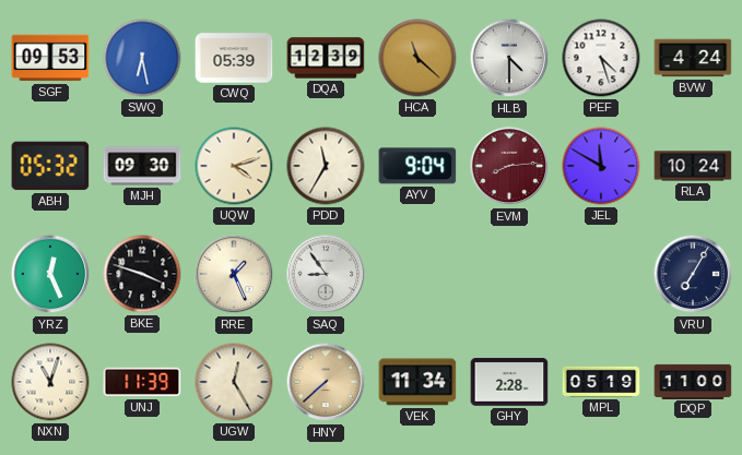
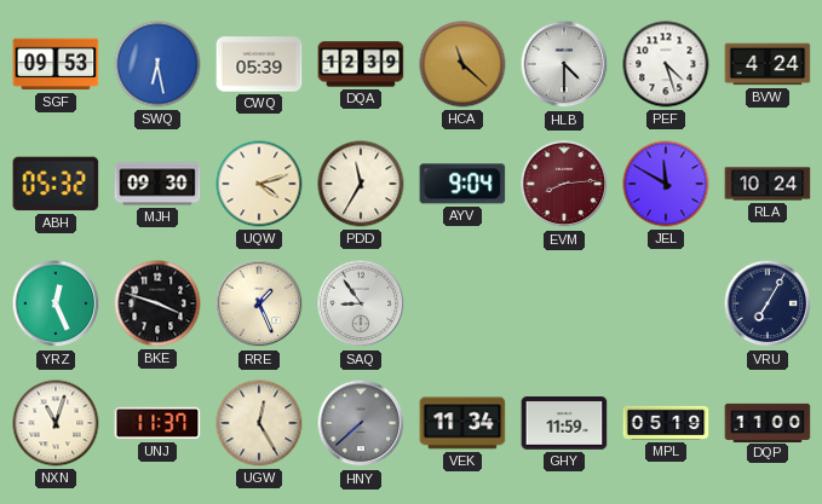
UNJ: 11:39 -> 11:37 (157, 423)
HNY dial: champagne -> grey (361, 423)
GHY: 2:28 -> 11:59 (564, 423)
